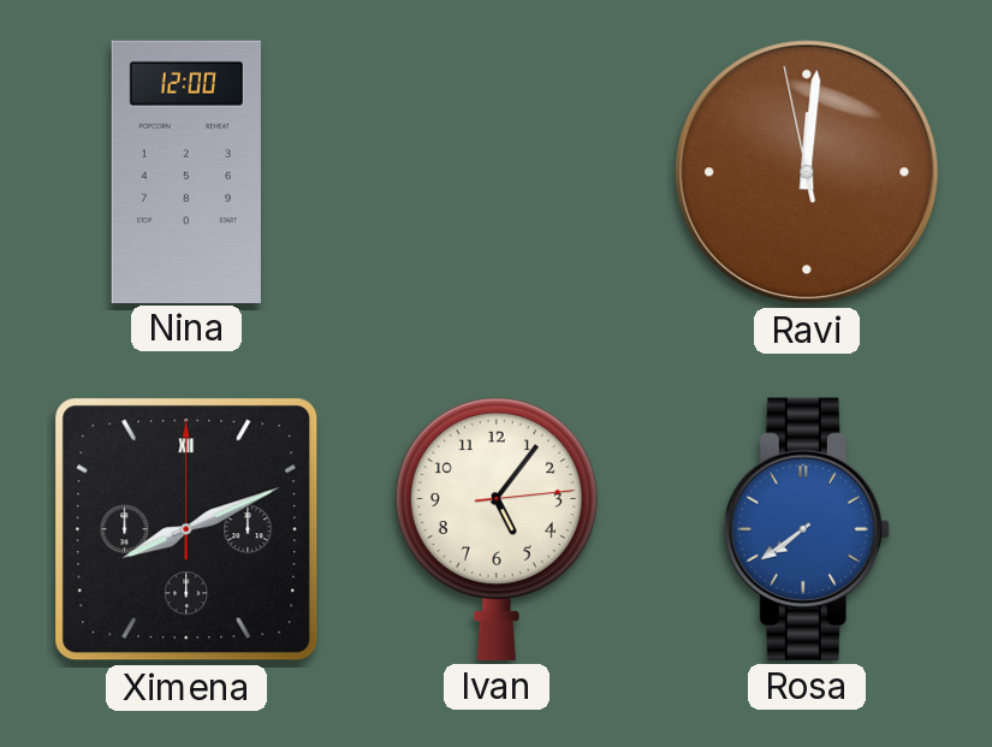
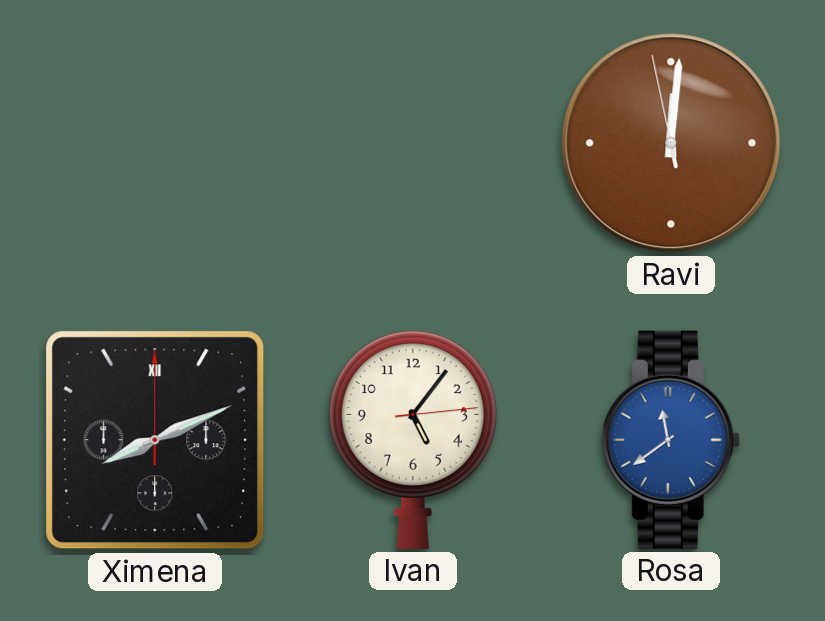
Nina: 12:00 -> none (186, 171)
Rosa: 7:39 -> 11:39 (671, 440)
